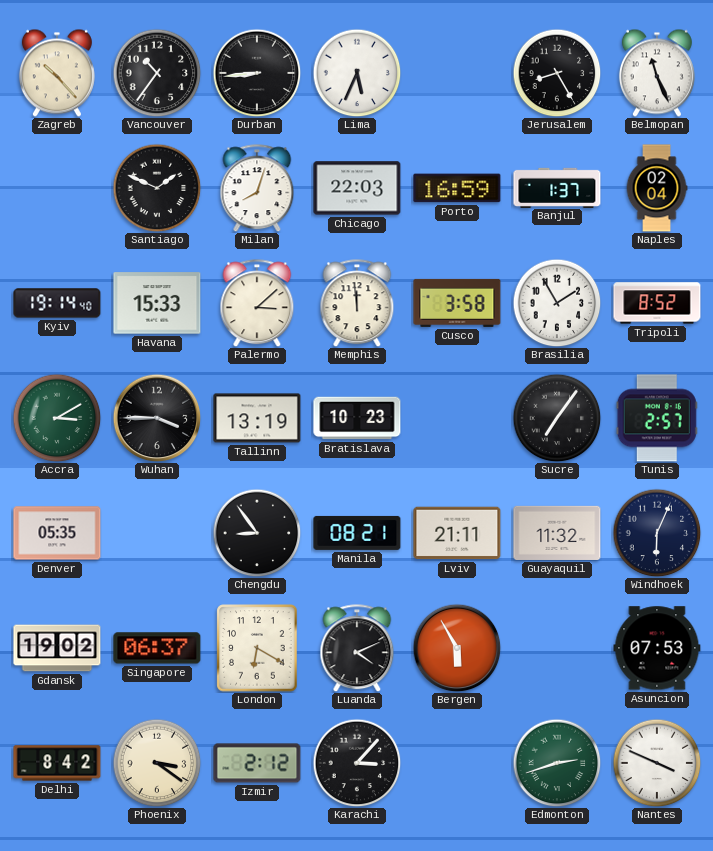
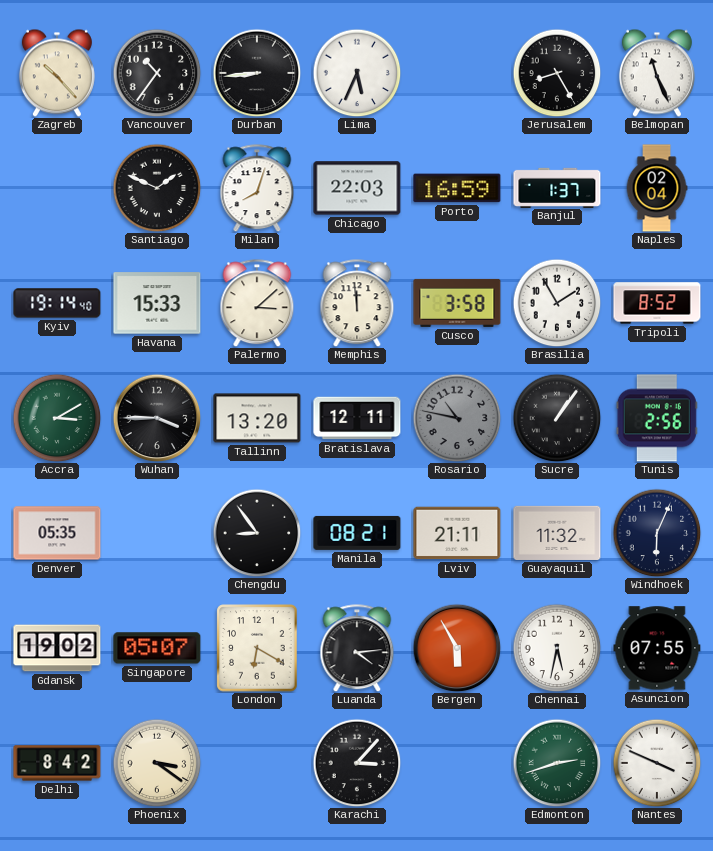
Tallinn: 13:19 -> 13:20 (257, 418)
Bratislava: 10:23 -> 12:11 (357, 418)
Rosario: none -> 10:47 (457, 418)
Sucre: 7:06 -> 1:06 (557, 418)
Tunis: 2:57 -> 2:56 (657, 418)
Singapore: 06:37 -> 05:07 (157, 648)
Luanda: 4:11 -> 4:14 (357, 648)
Chennai: none -> 5:32 (557, 648)
Asuncion: 07:53 -> 07:55 (657, 648)
Izmir: 2:12 -> none (257, 763)
